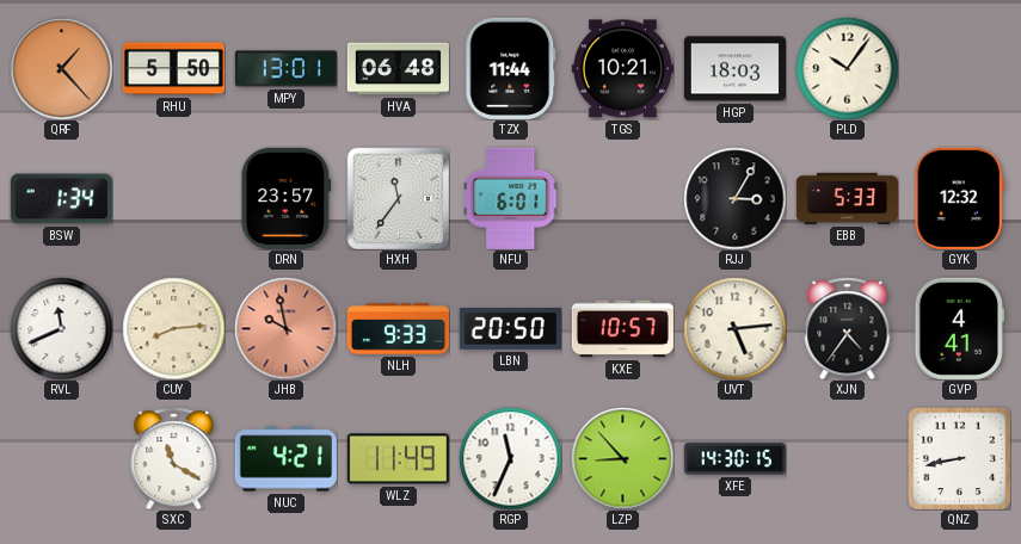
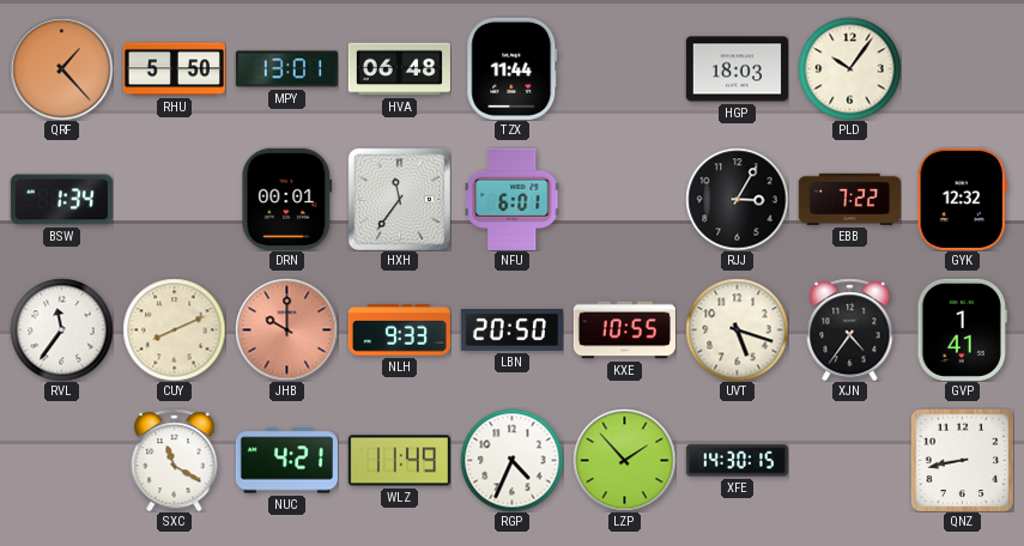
TGS: 10:21 -> none (622, 69)
DRN: 23:57 -> 00:01 (287, 199)
EBB: 5:33 -> 7:22 (849, 199)
RVL: 11:41 -> 11:36 (61, 329)
CUY: 8:14 -> 8:11 (174, 329)
JHB: 9:58 -> 10:00 (286, 329)
KXE: 10:57 -> 10:55 (624, 330)
UVT: 5:14 -> 5:18 (737, 329)
GVP: 4:41 -> 1:41 (962, 329)
RGP: 11:34 -> 4:34 (511, 460)
LZP: 8:53 -> 1:53 (624, 460)
